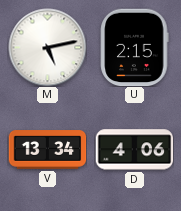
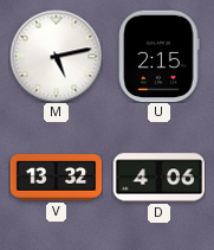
V: 13:34 -> 13:32 (56, 178)
